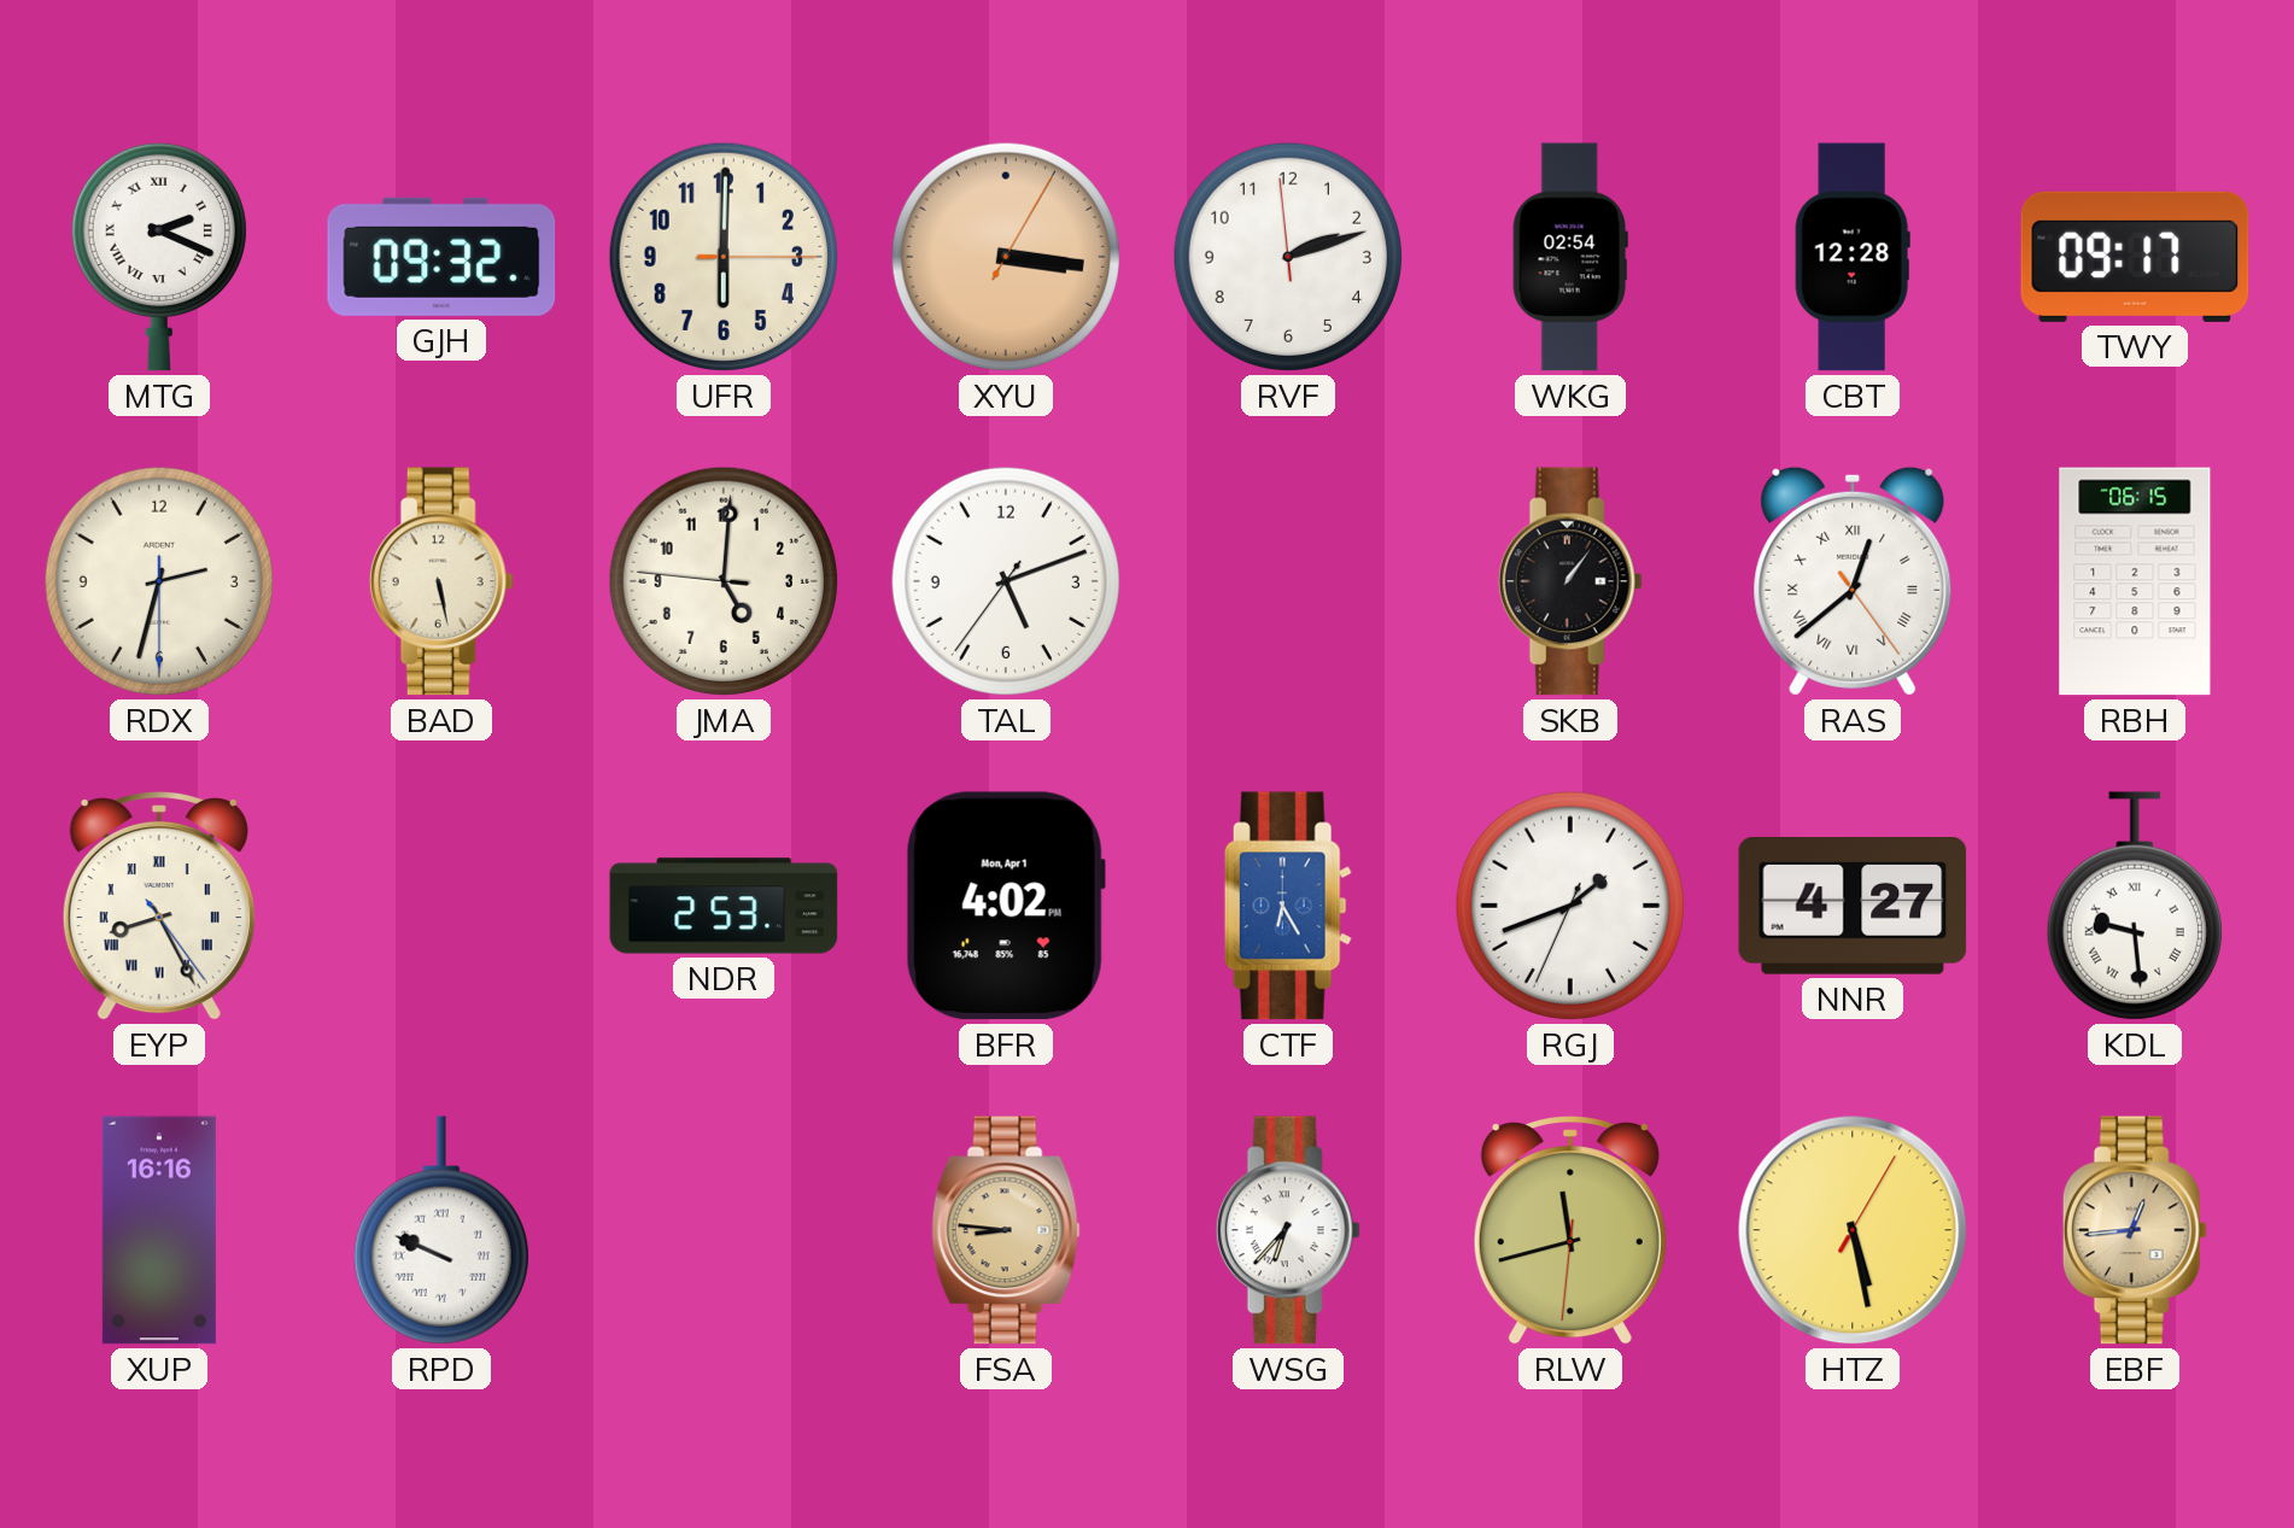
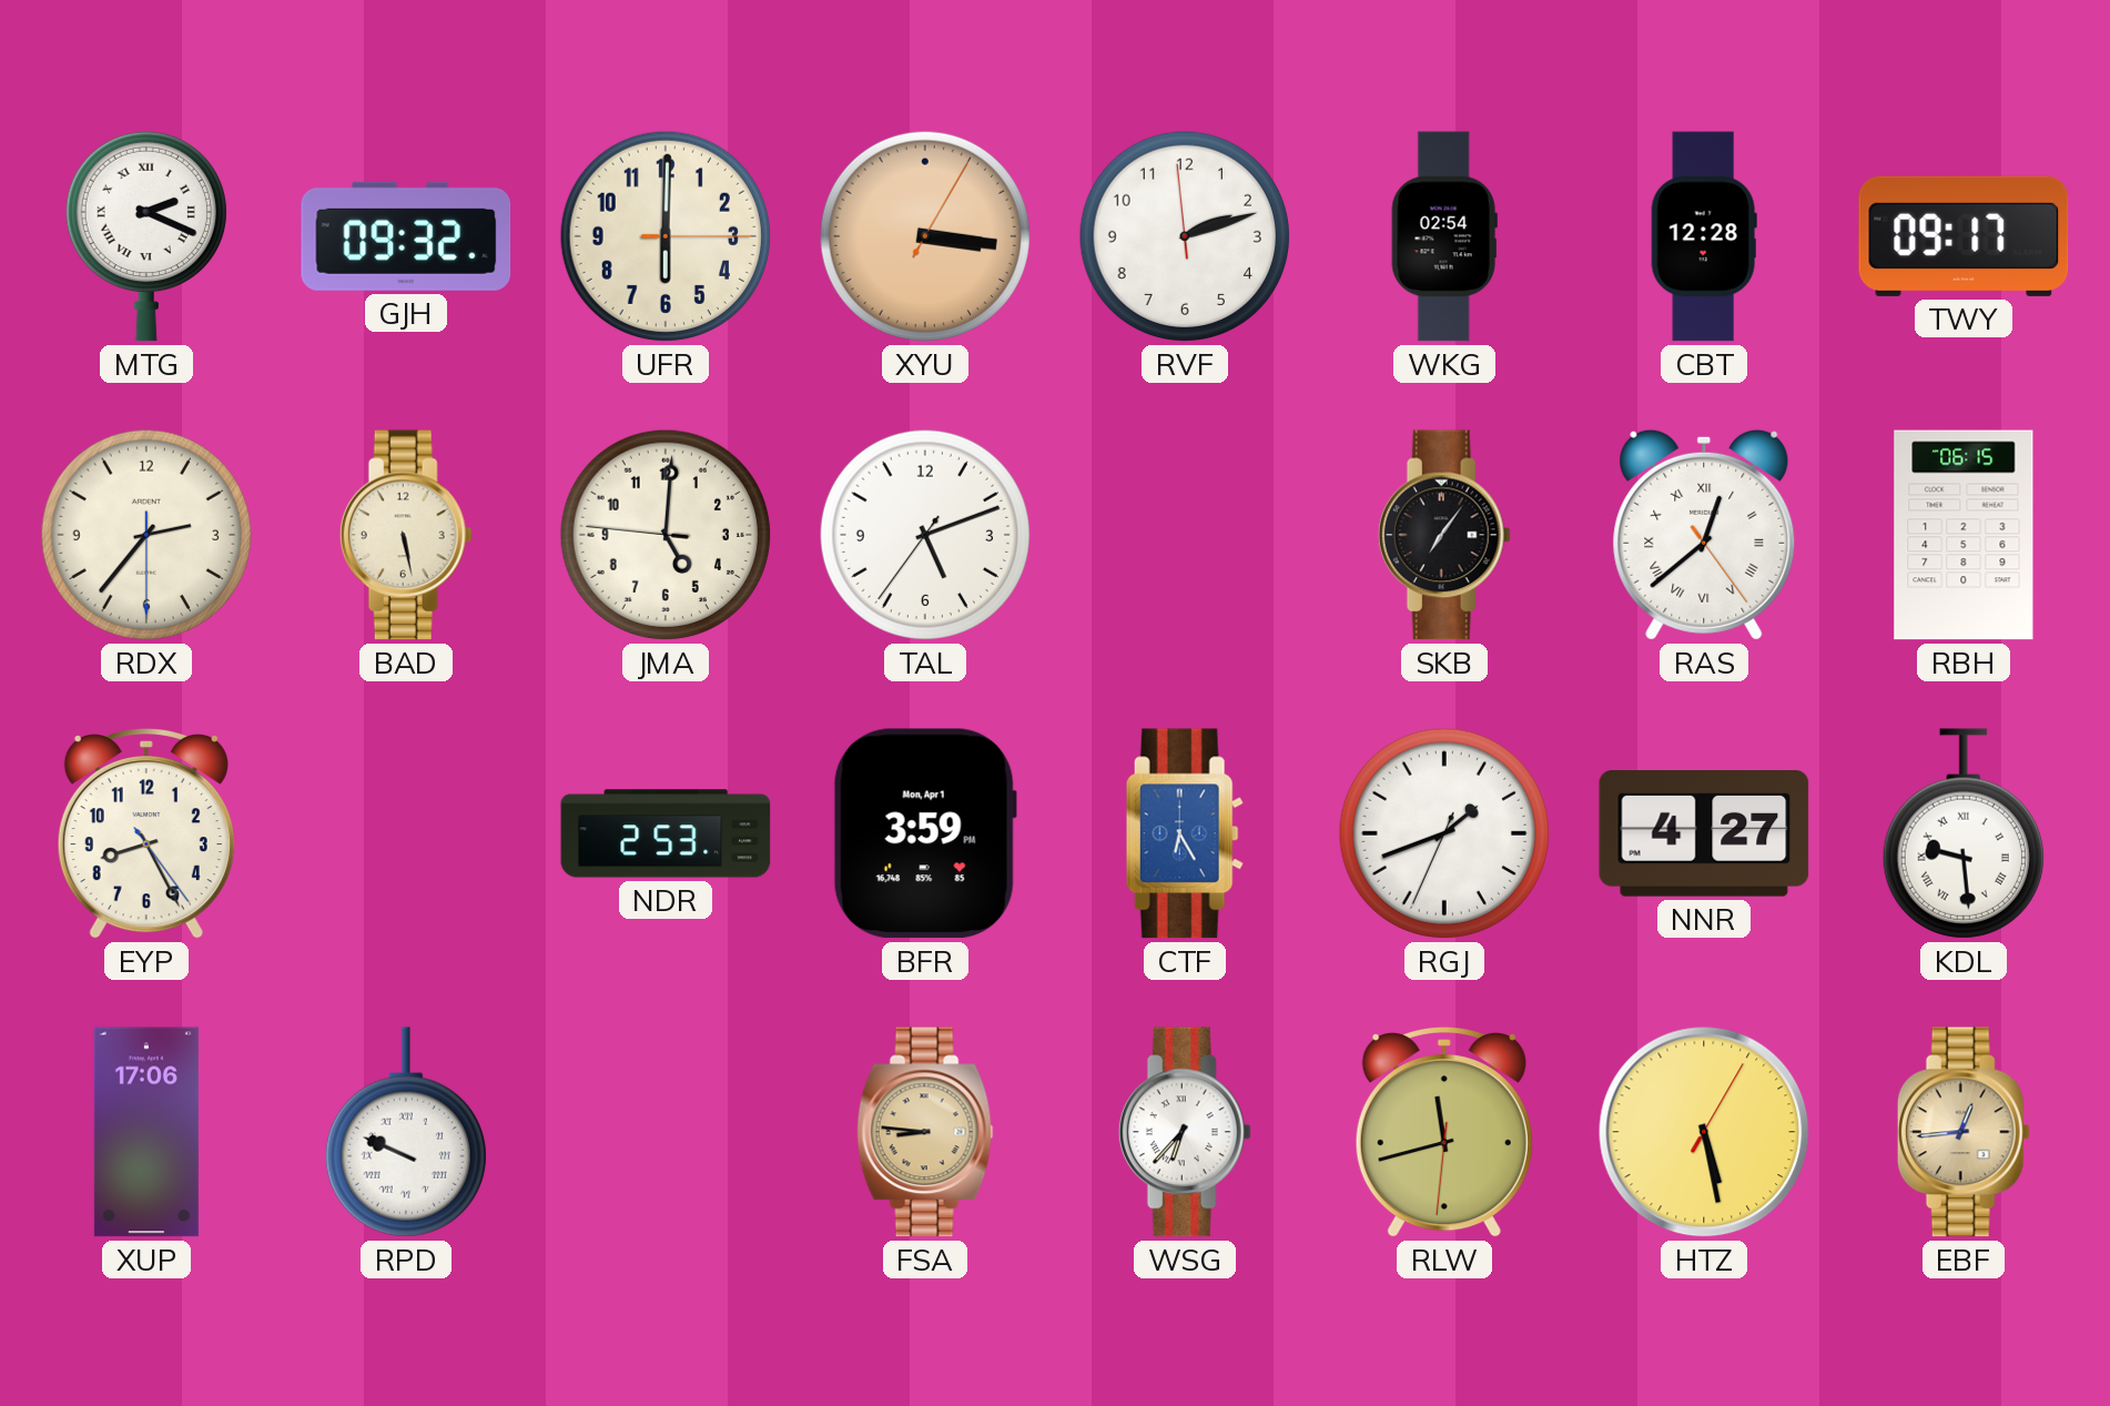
RDX: 2:32 -> 2:36 (146, 535)
SKB: 1:06 -> 7:06 (1444, 535)
EYP numerals: Roman -> Arabic (146, 835)
BFR: 4:02 -> 3:59 (925, 833)
XUP: 16:16 -> 17:06 (146, 1132)
